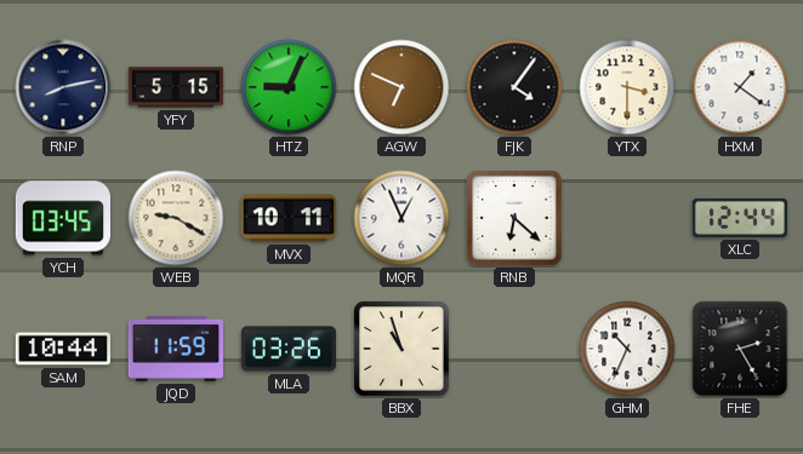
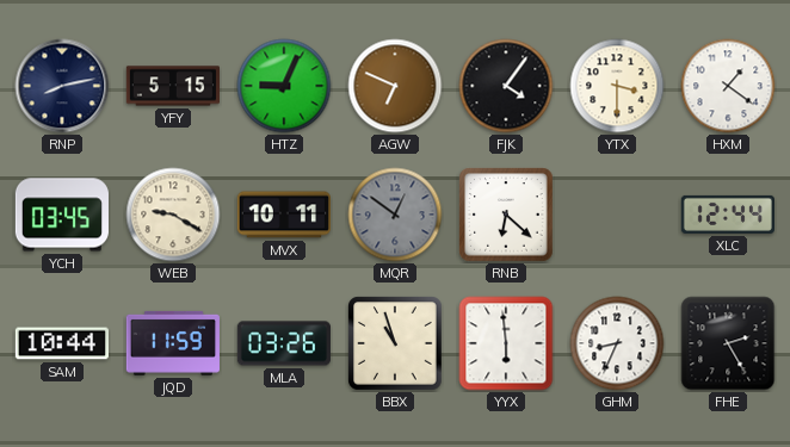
MQR: 12:56 -> 12:51 (395, 215)
MQR dial: white -> grey (395, 215)
YYX: none -> 5:59 (506, 343)
GHM: 10:34 -> 8:34 (617, 343)
